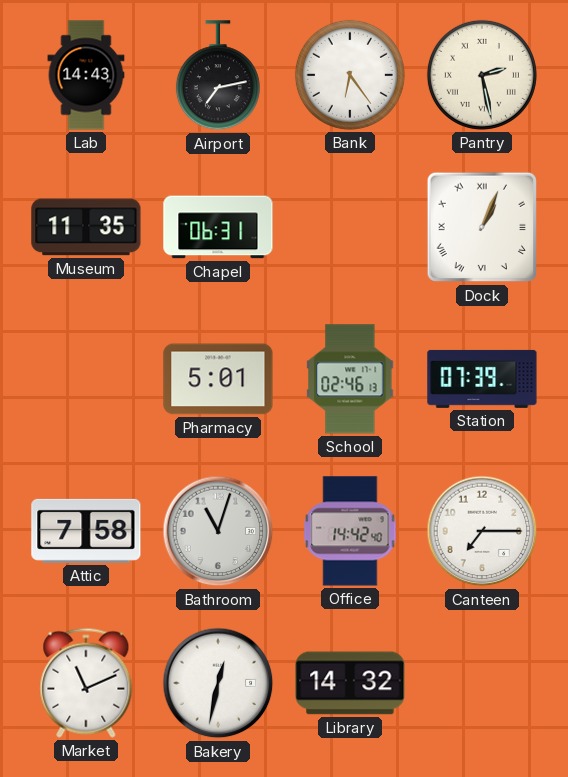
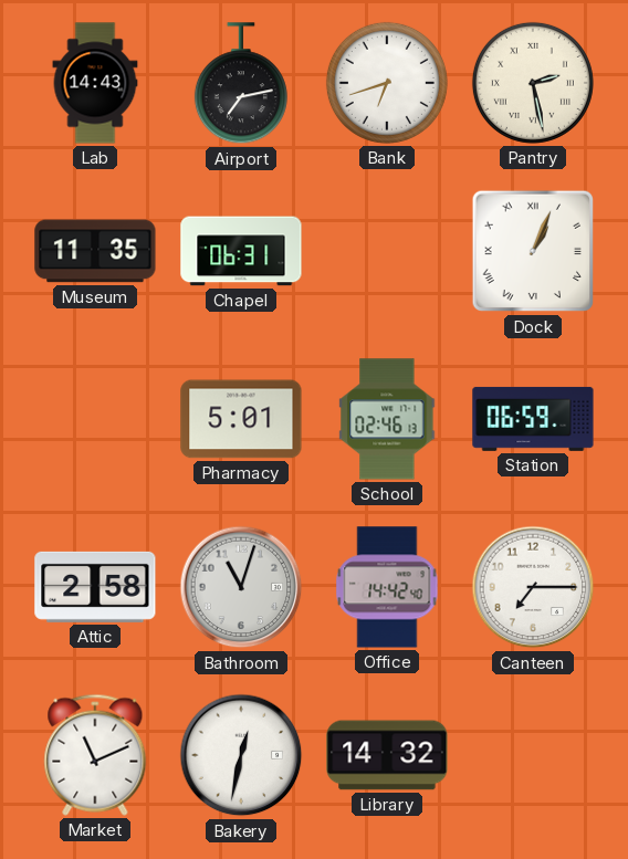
Bank: 6:24 -> 6:42 (387, 83)
Station: 07:39 -> 06:59 (533, 419)
Attic: 7:58 -> 2:58 (95, 587)
